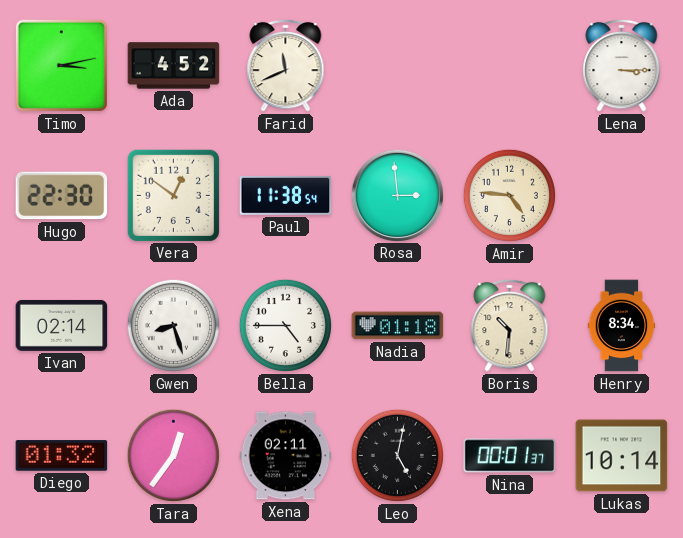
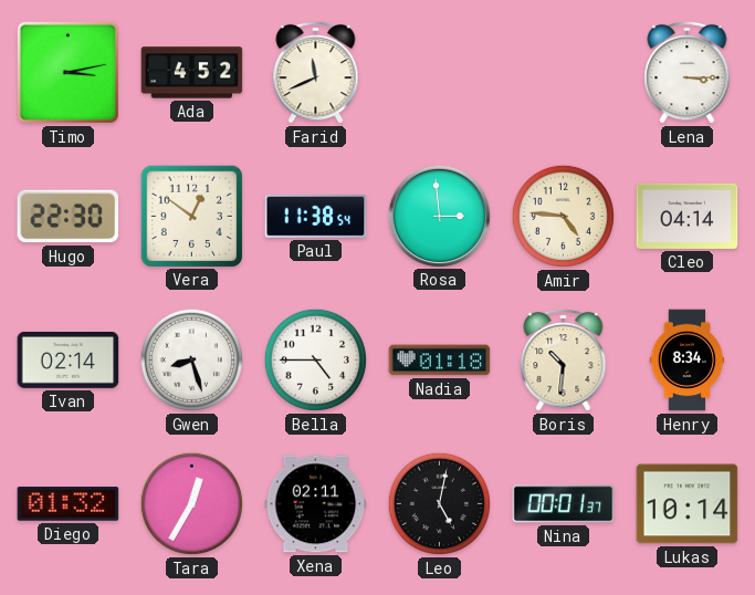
Cleo: none -> 04:14 (688, 216)
Tara: 12:36 -> 12:35 (191, 503)
